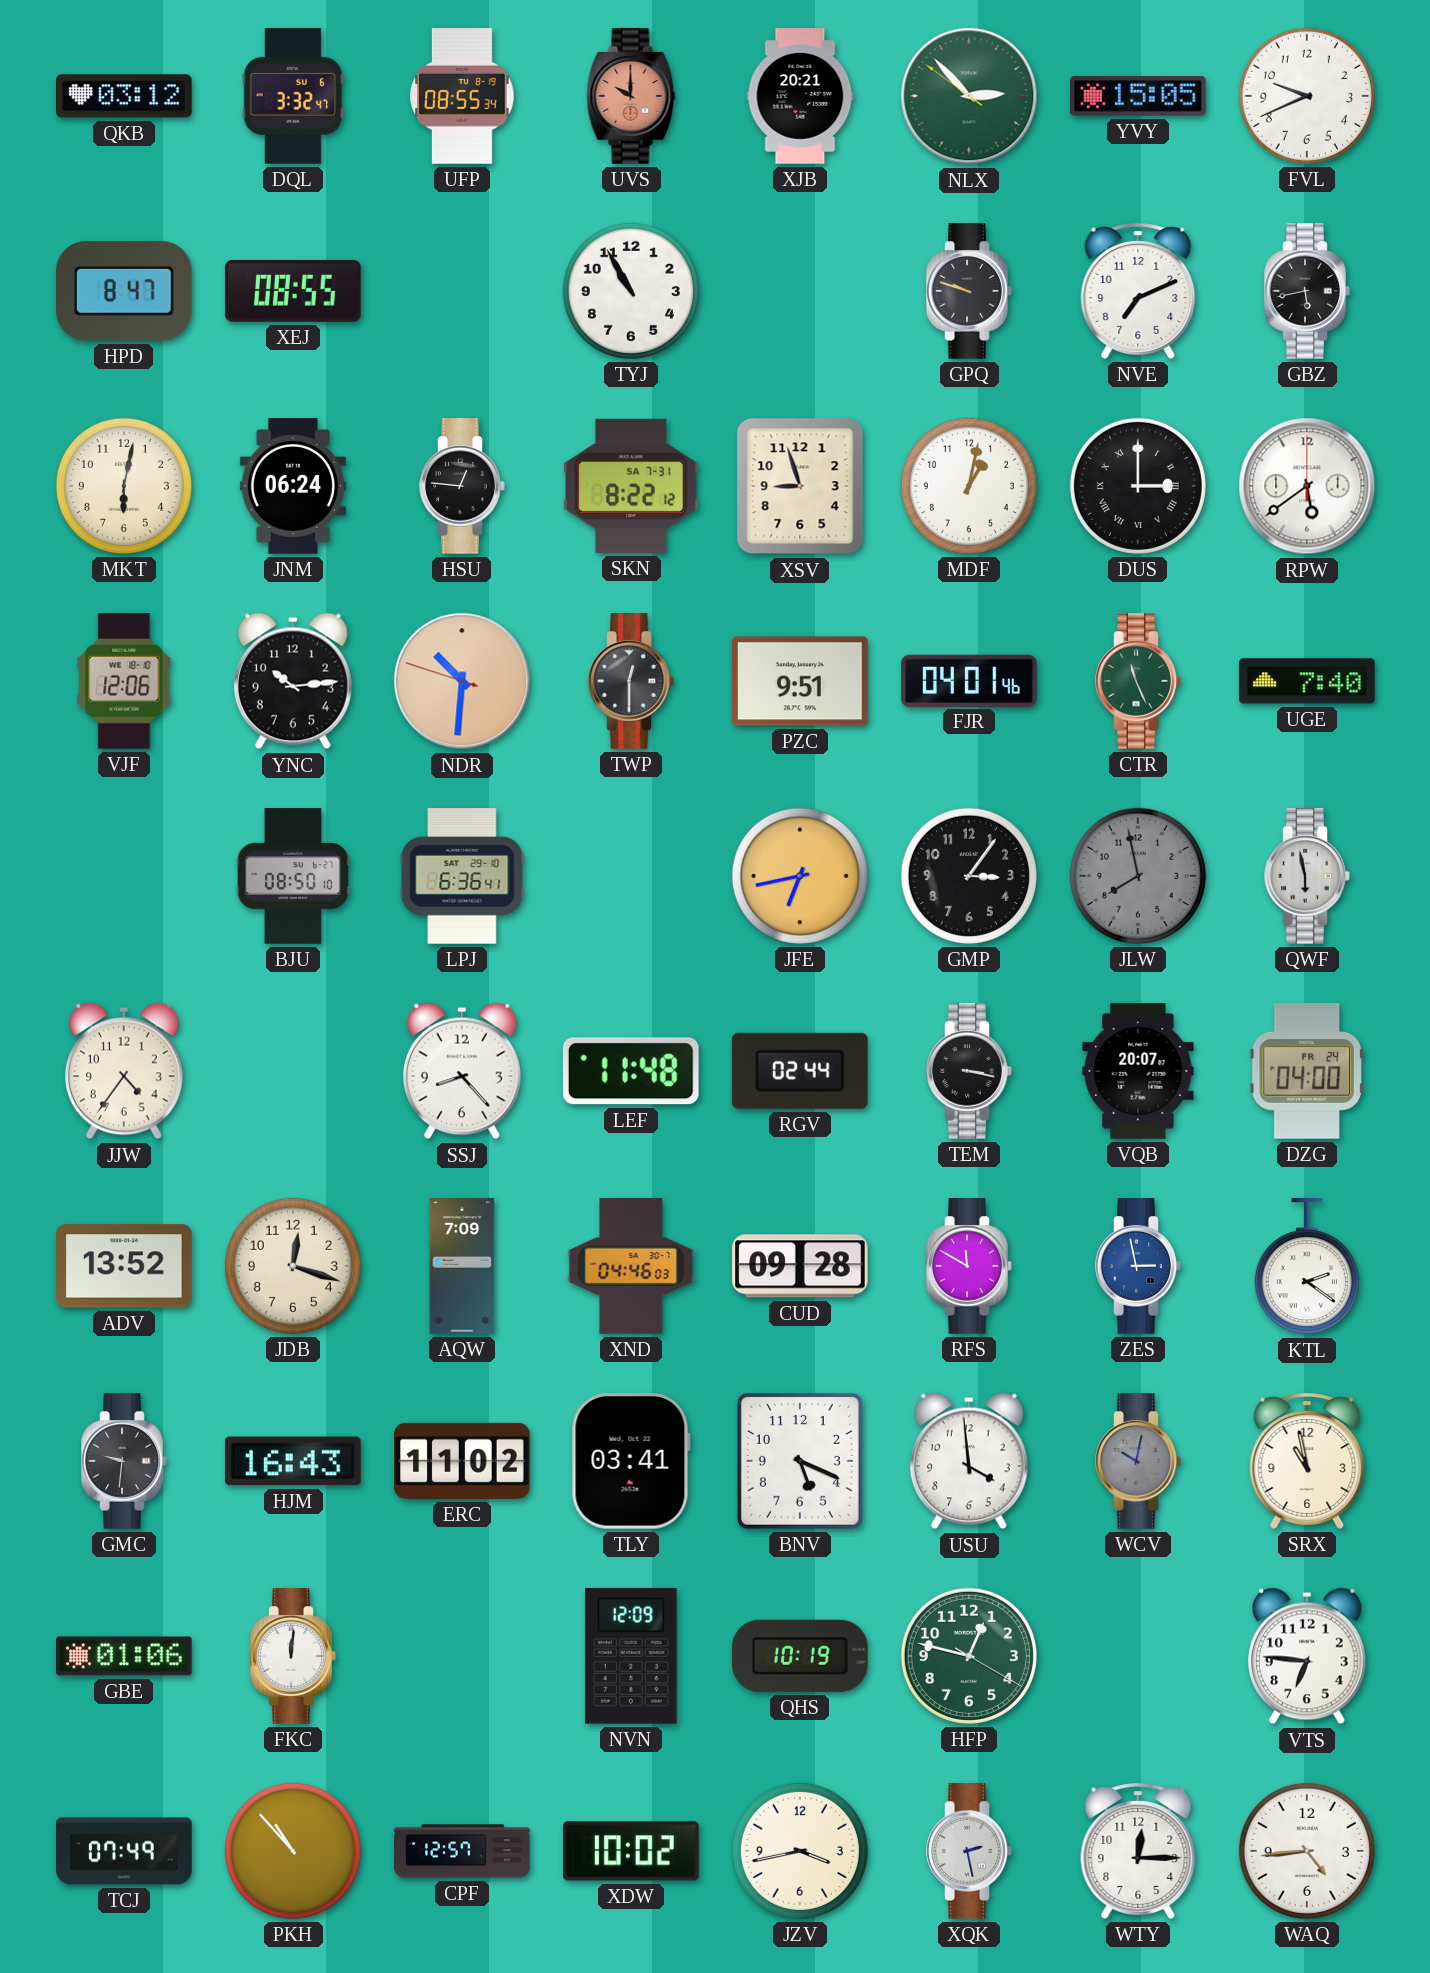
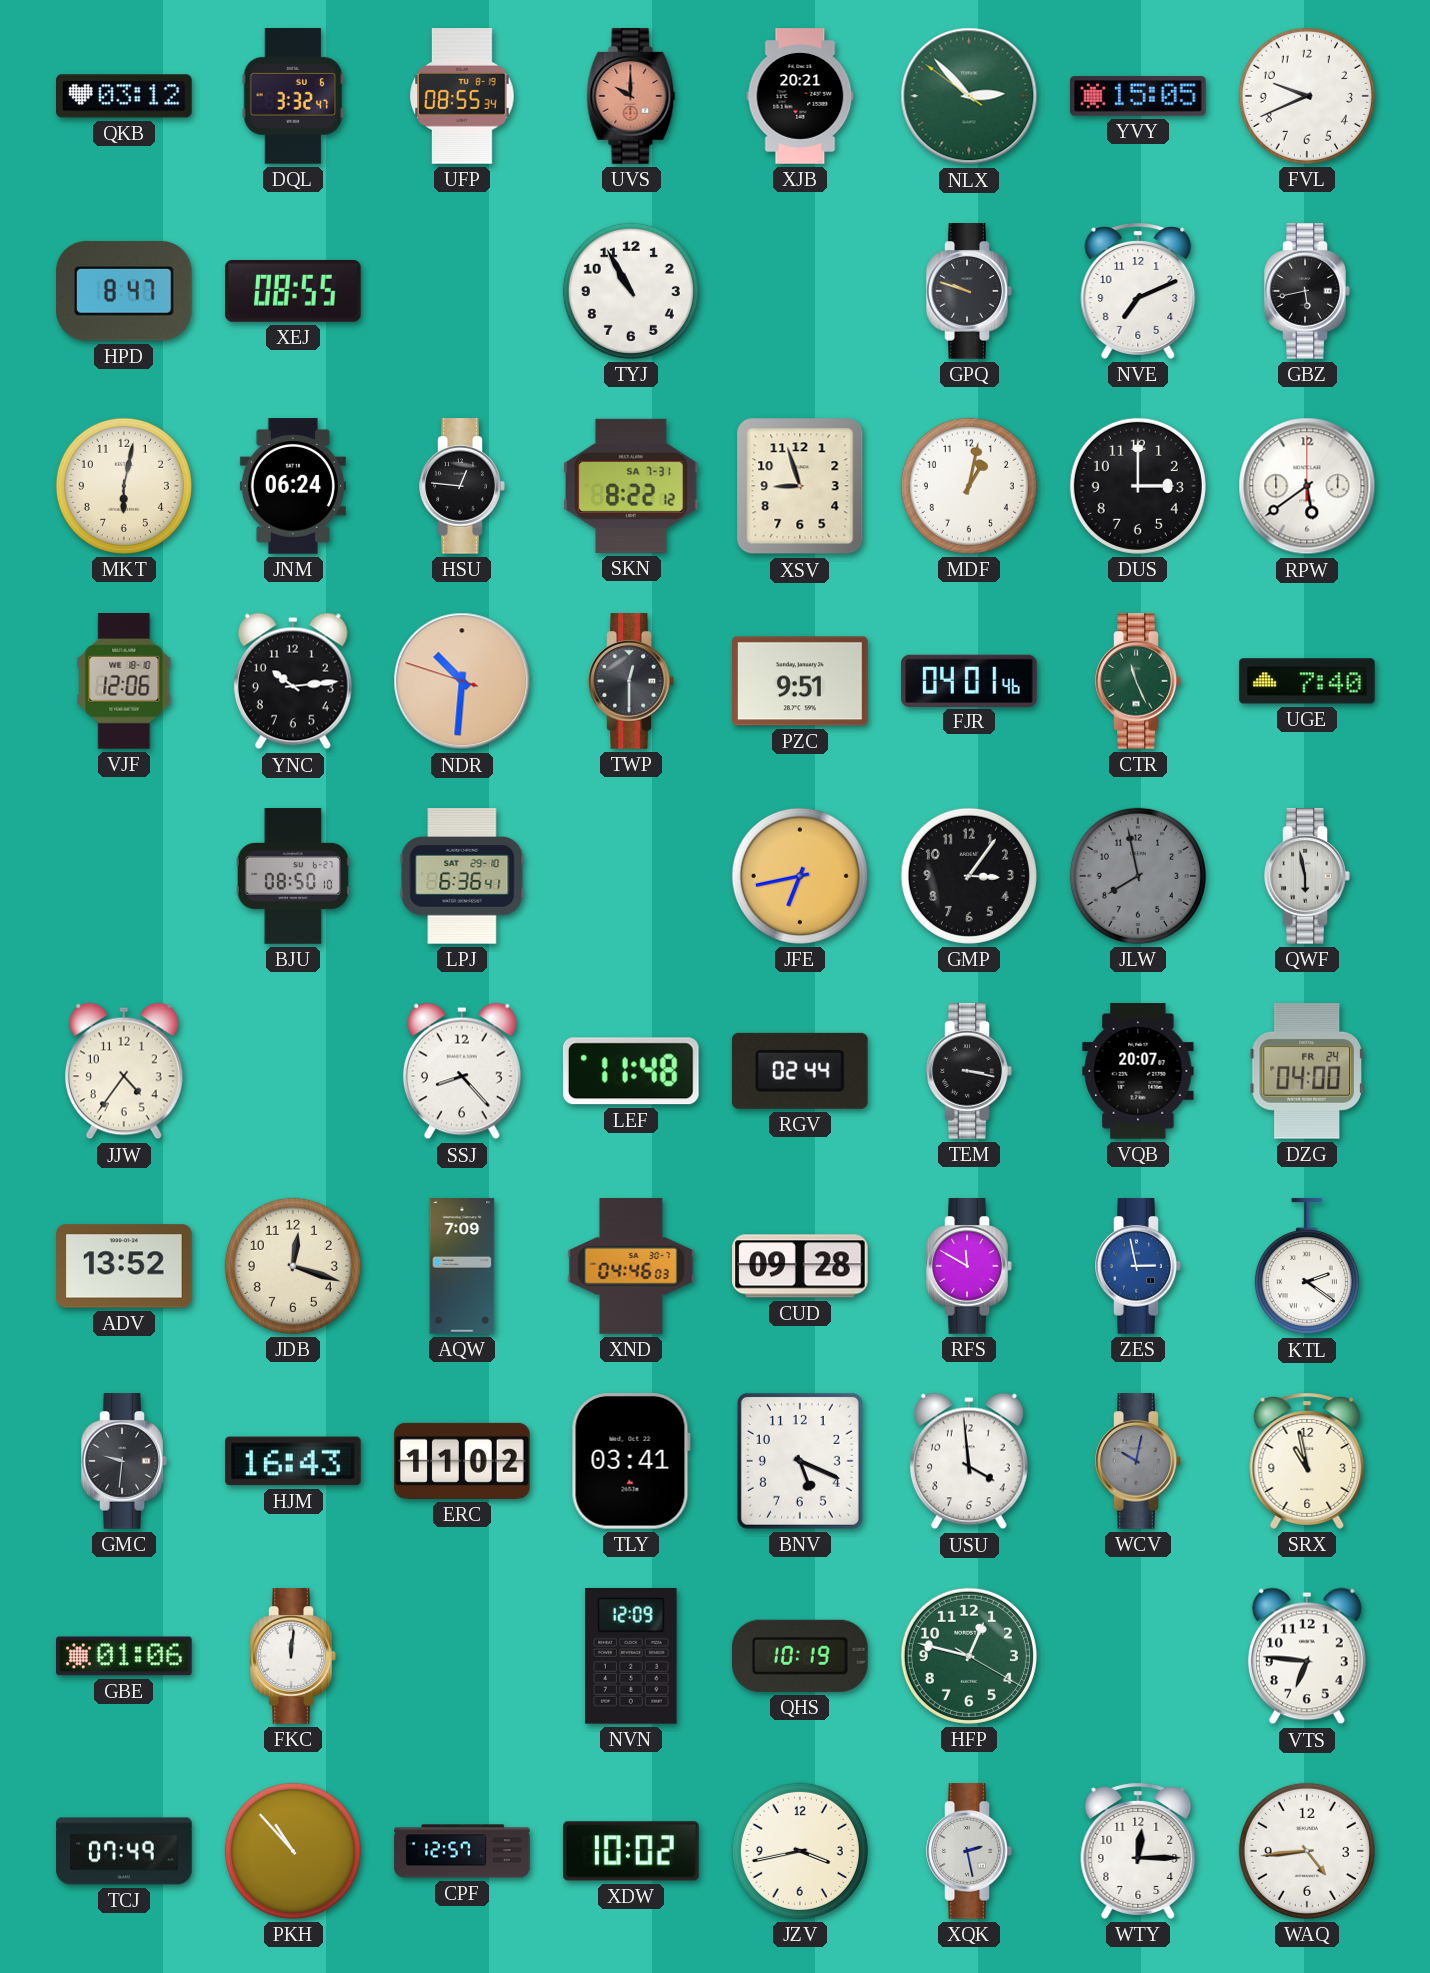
DUS numerals: Roman -> Arabic (1138, 486)
